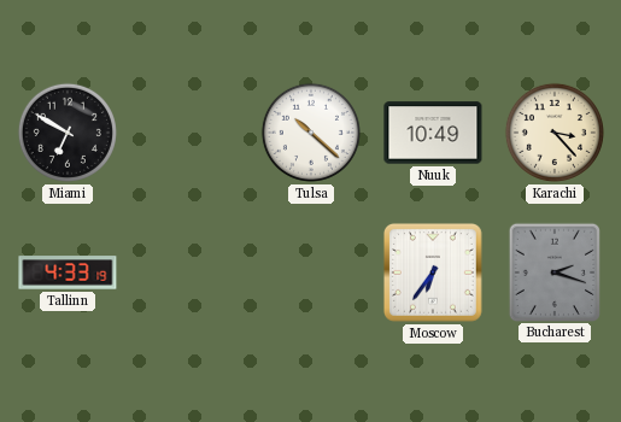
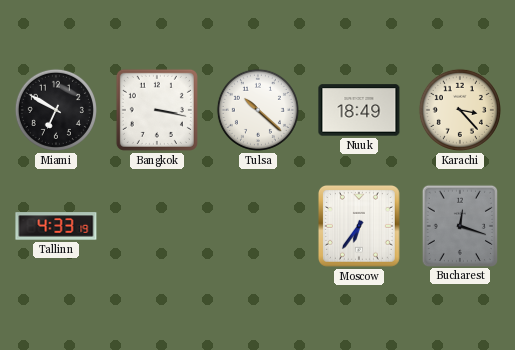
Bangkok: none -> 3:17 (157, 110)
Nuuk: 10:49 -> 18:49 (359, 110)
Bucharest: 2:18 -> 12:18 (459, 225)
